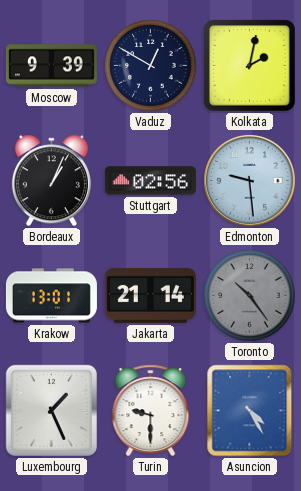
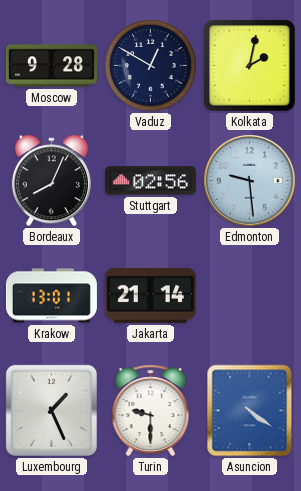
Moscow: 9:39 -> 9:28 (51, 66)
Bordeaux: 1:04 -> 8:04 (51, 181)
Toronto: 10:24 -> none (250, 296)
Asuncion: 4:25 -> 4:21 (250, 411)
